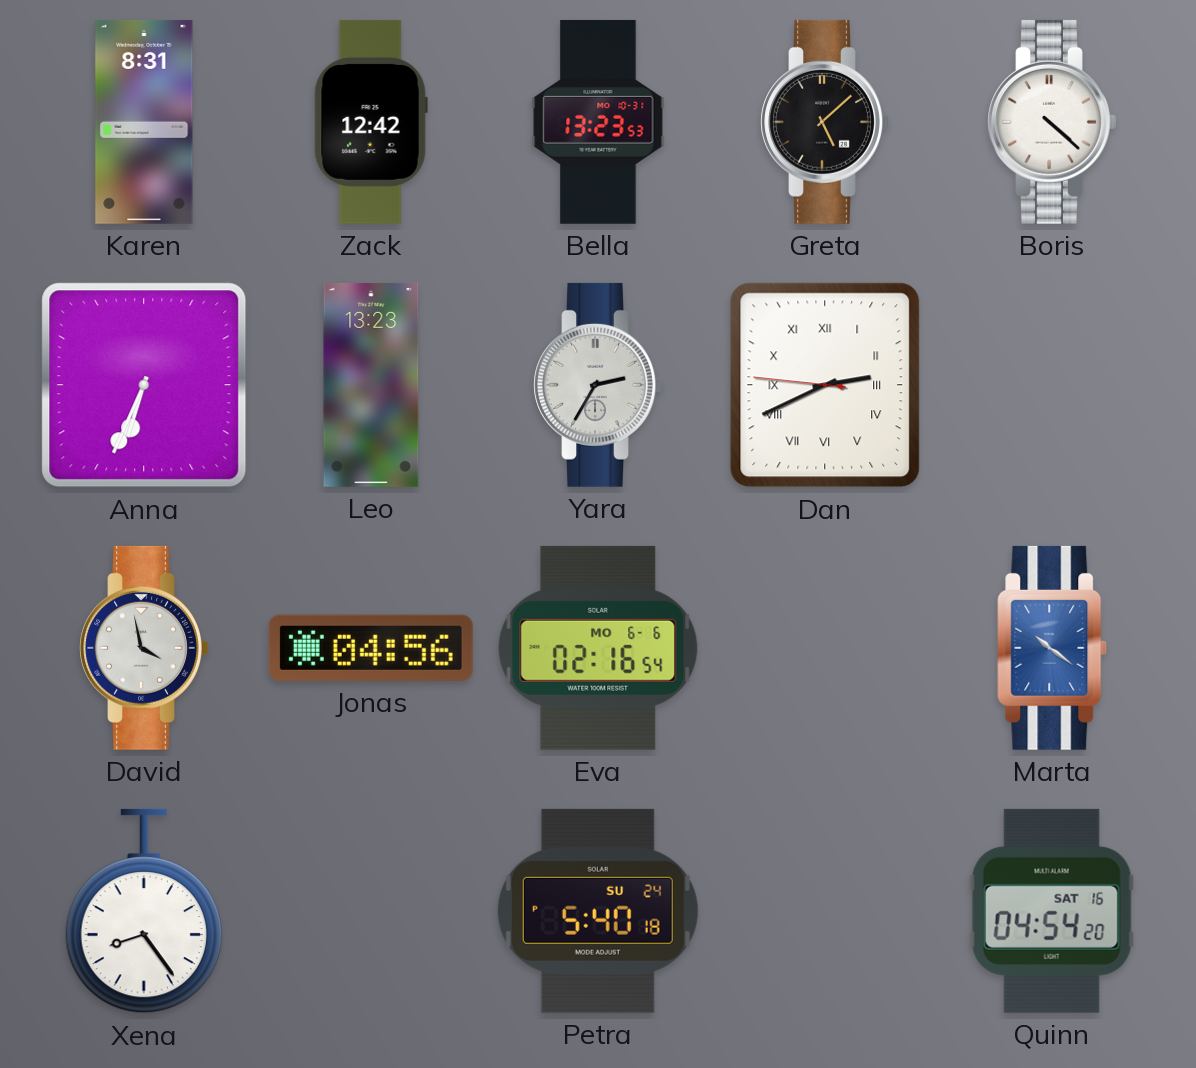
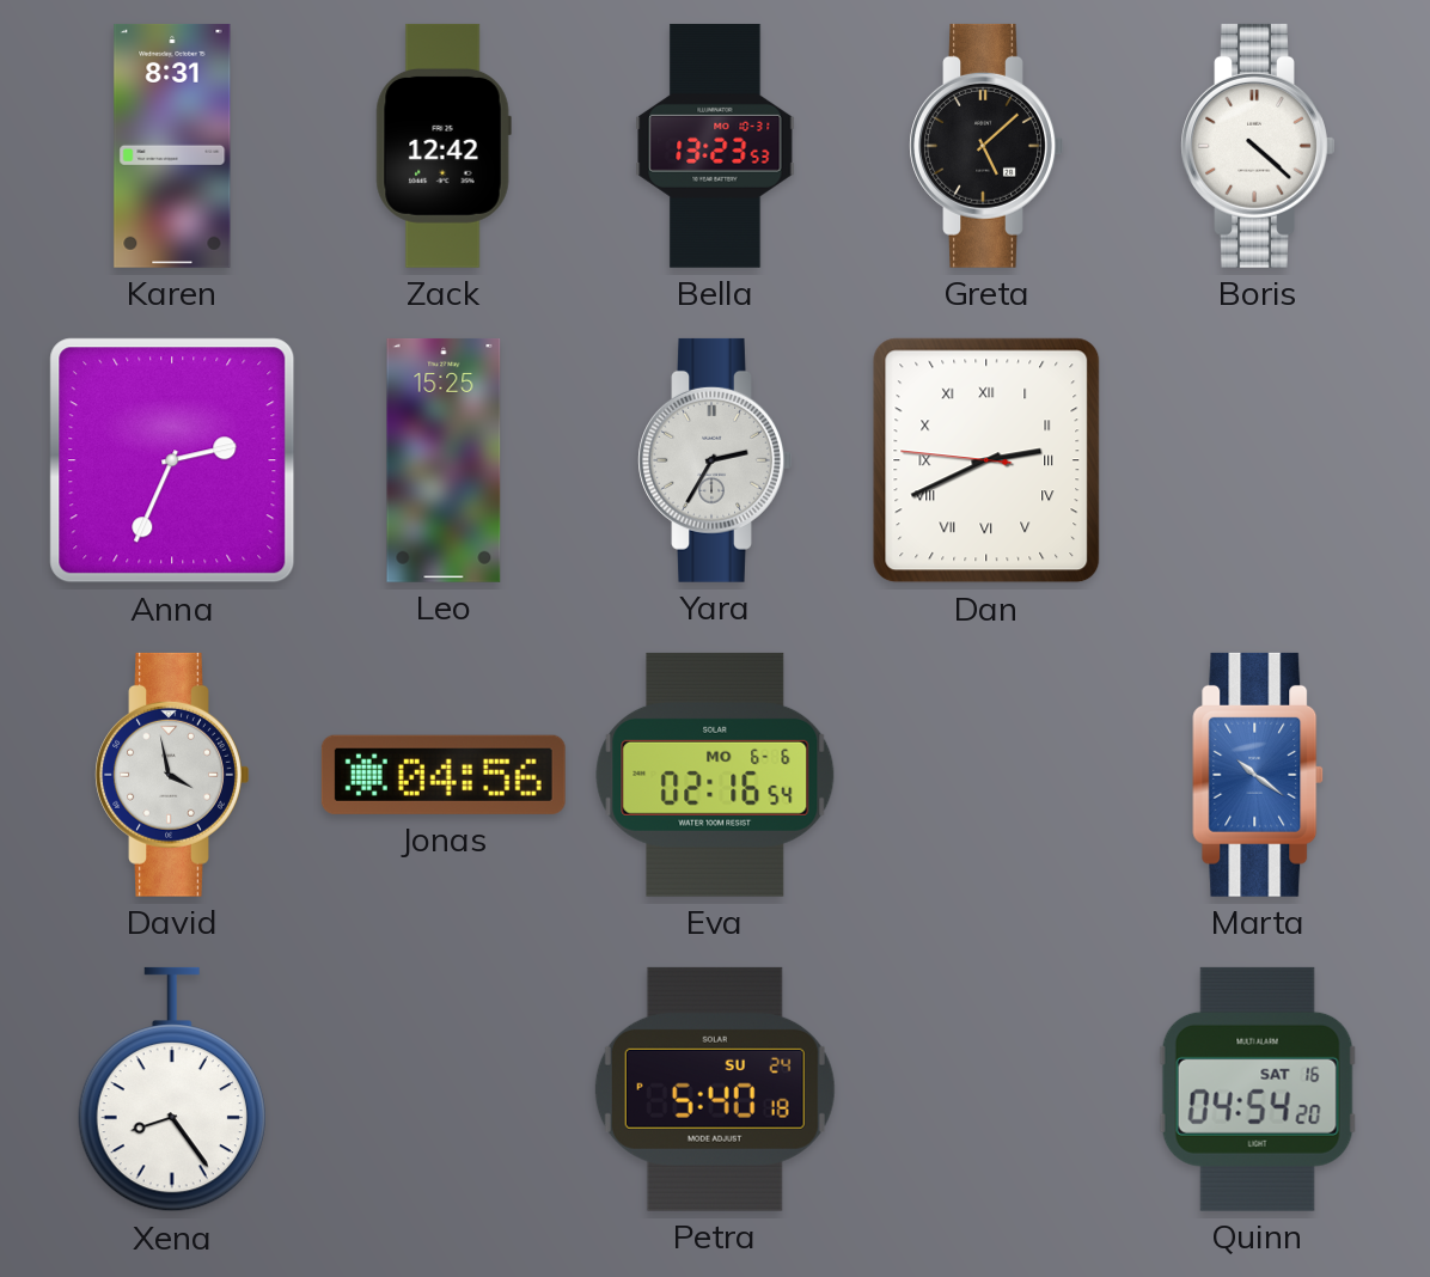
Anna: 6:34 -> 2:34 (172, 460)
Leo: 13:23 -> 15:25 (444, 460)
